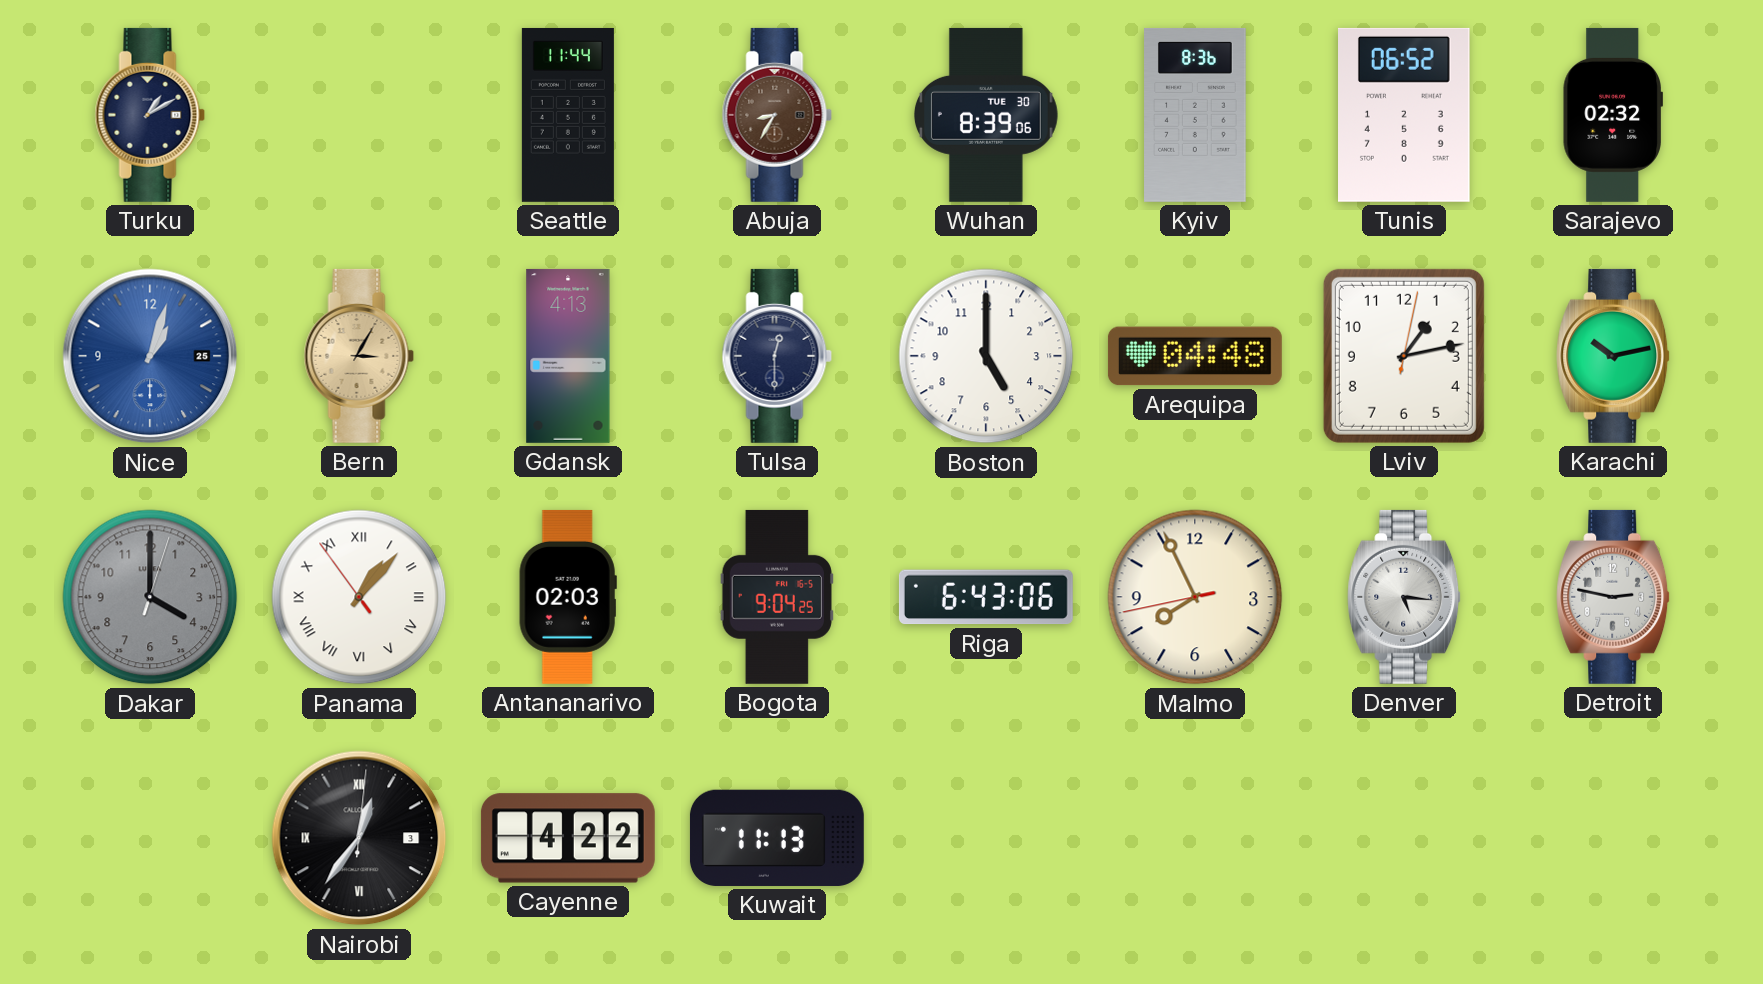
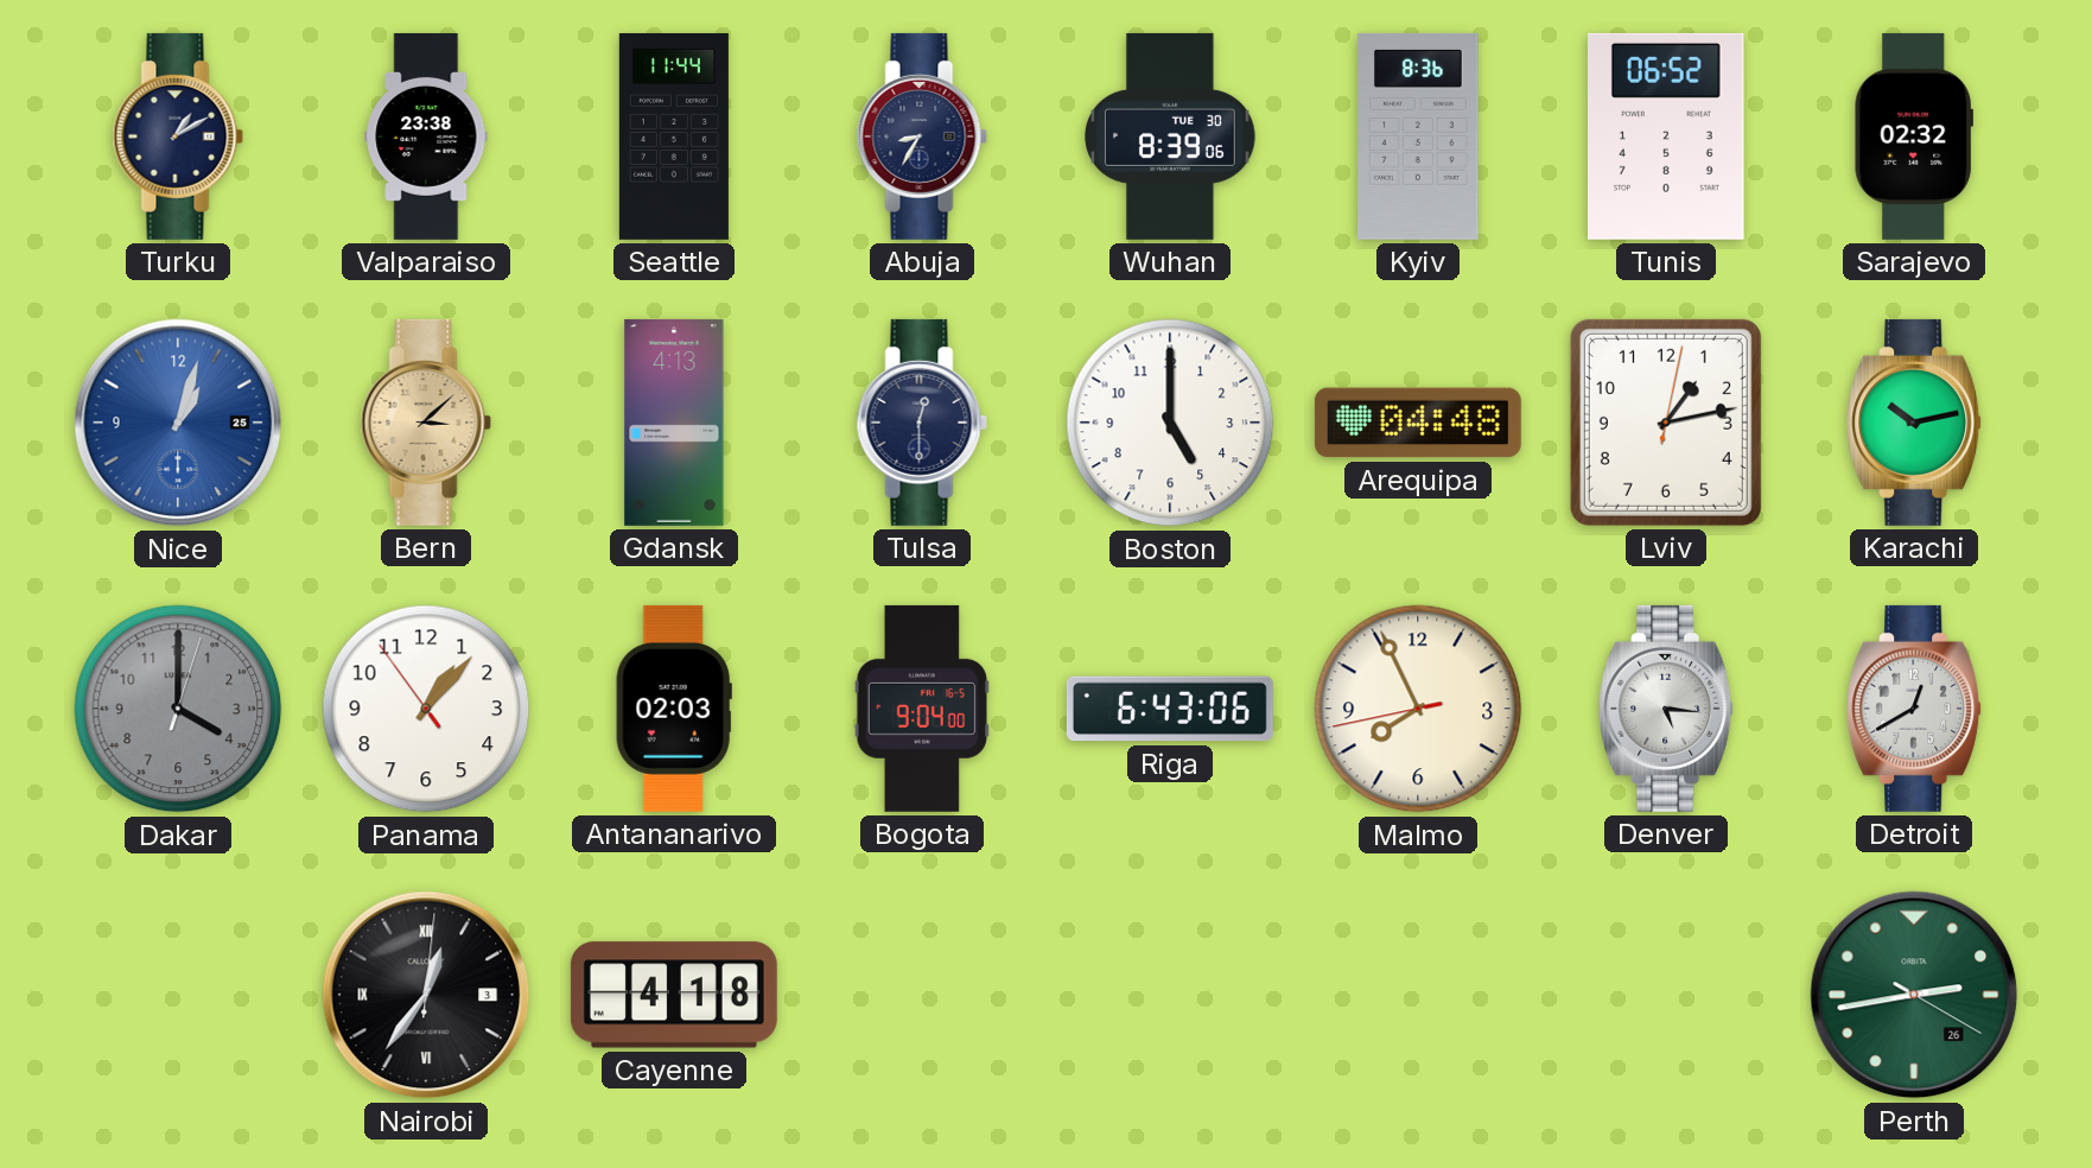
Valparaiso: none -> 23:38 (426, 137)
Abuja dial: brown -> navy (922, 137)
Bern: 3:05 -> 3:08 (426, 423)
Panama numerals: Roman -> Arabic (426, 709)
Bogota: 9:04:25 -> 9:04:00 (921, 709)
Detroit: 2:47 -> 12:40 (1915, 709)
Cayenne: 4:22 -> 4:18 (674, 995)
Kuwait: 11:13 -> none (777, 838)
Perth: none -> 2:43 (1914, 995)
